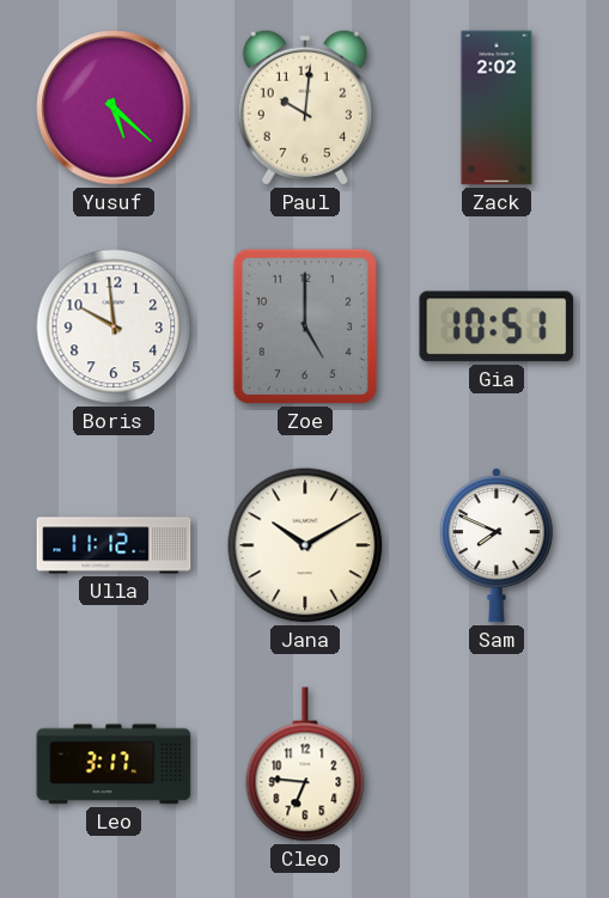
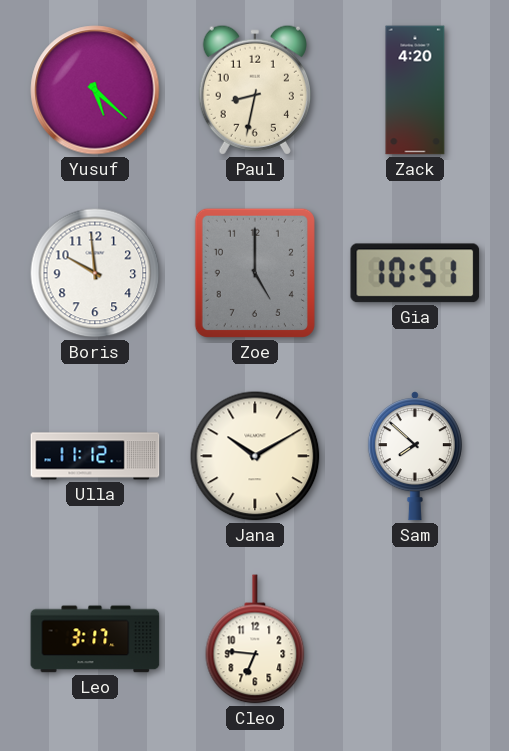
Paul: 10:01 -> 8:32 (255, 90)
Zack: 2:02 -> 4:20 (415, 90)
Sam: 7:49 -> 7:52 (415, 456)
